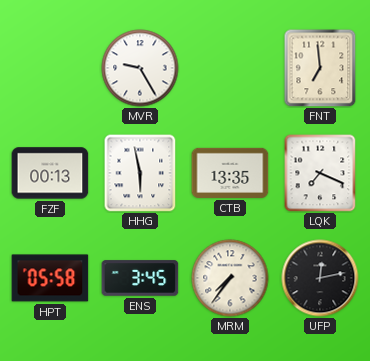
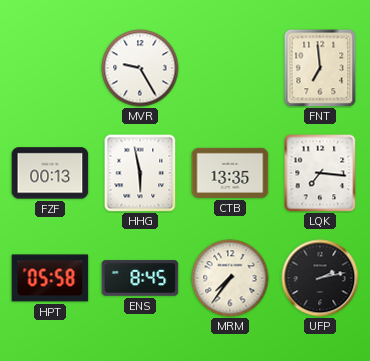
LQK: 7:19 -> 7:16 (320, 173)
ENS: 3:45 -> 8:45 (140, 278)
UFP: 12:13 -> 2:13 (320, 278)
